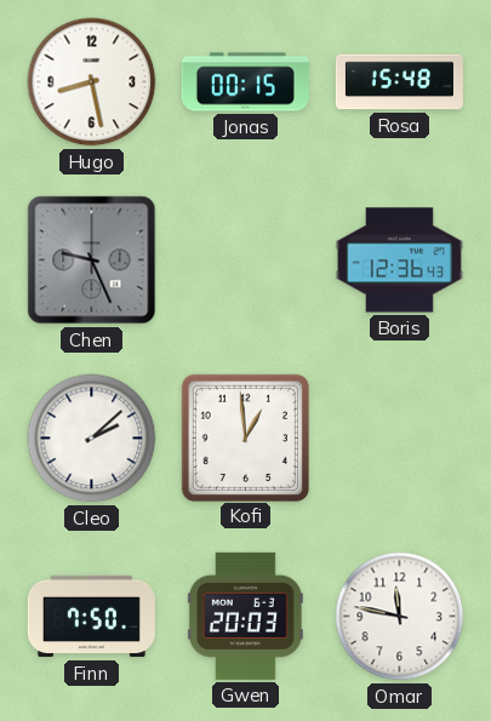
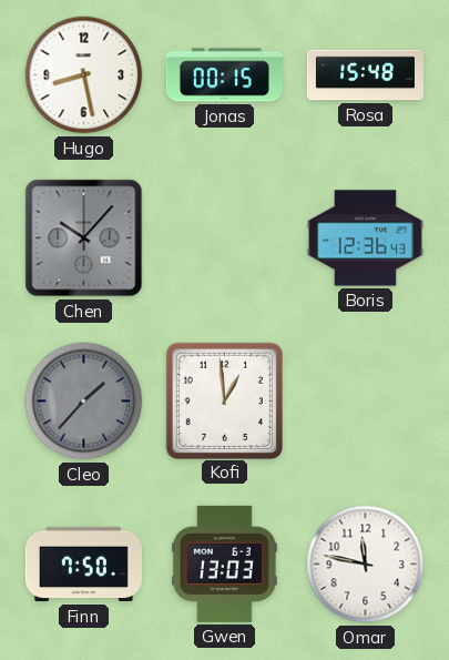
Chen: 9:26 -> 10:07 (84, 238)
Cleo: 2:08 -> 1:37 (84, 402)
Cleo dial: white -> grey (84, 402)
Gwen: 20:03 -> 13:03 (224, 563)
